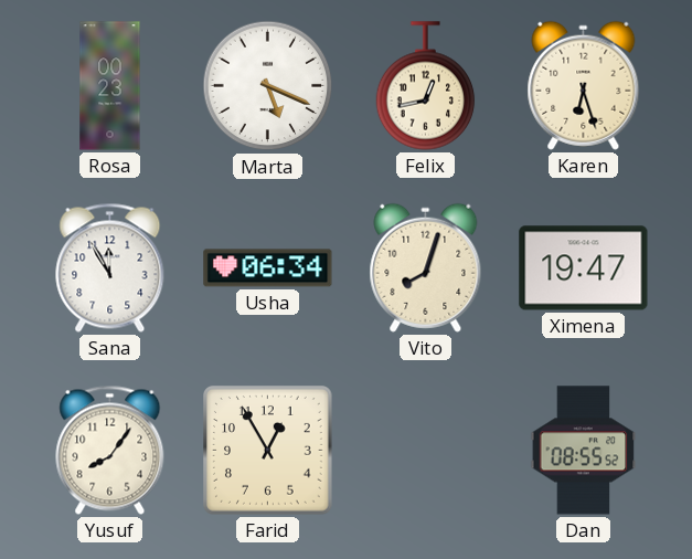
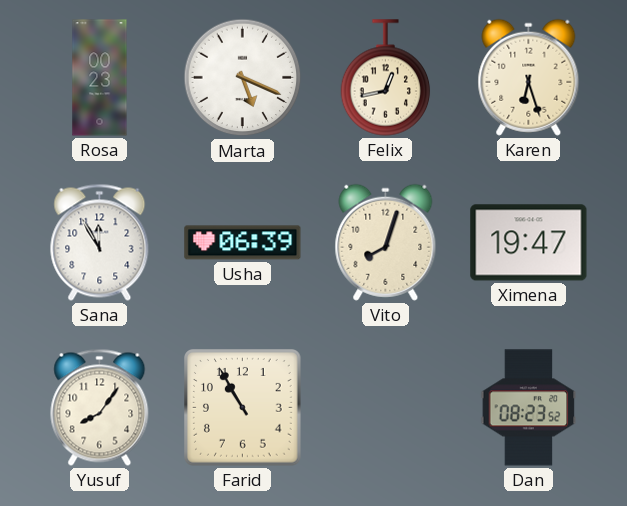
Usha: 06:34 -> 06:39 (243, 243)
Farid: 12:55 -> 10:55 (243, 408)
Dan: 08:55 -> 08:23 (529, 408)
